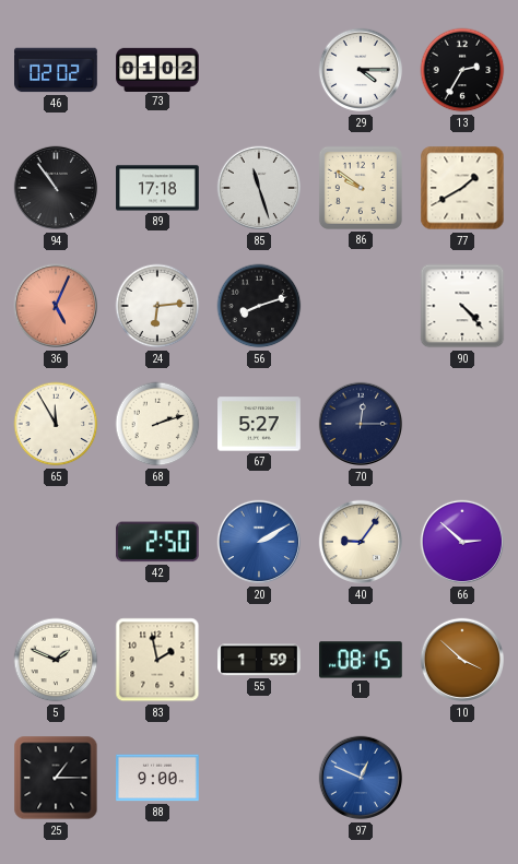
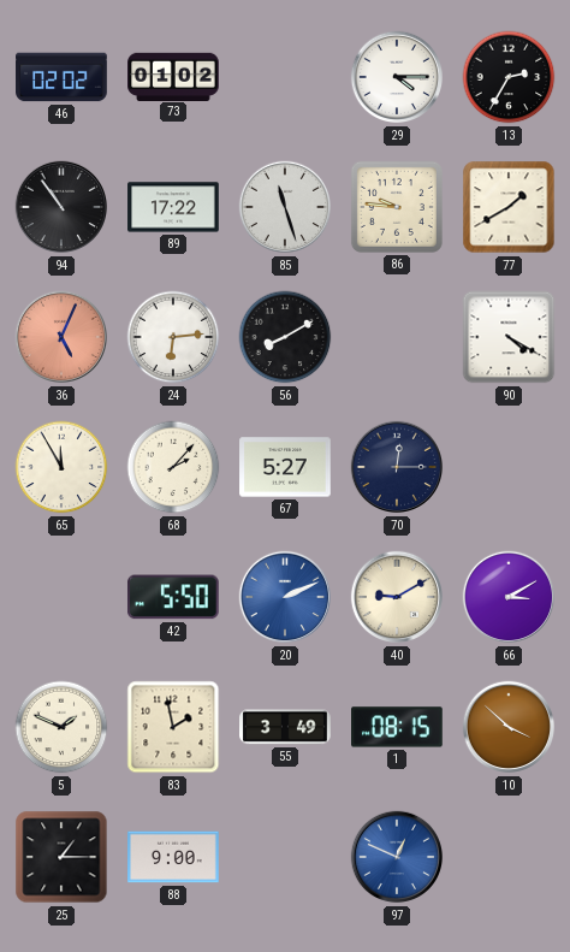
89: 17:18 -> 17:22 (173, 207)
86: 9:51 -> 9:46 (397, 207)
56: 8:12 -> 8:10 (285, 337)
90: 4:23 -> 4:20 (509, 337)
68: 2:12 -> 2:07 (173, 467)
42: 2:50 -> 5:50 (173, 597)
20: 2:10 -> 2:11 (285, 597)
40: 9:06 -> 9:10 (397, 597)
66: 2:52 -> 3:10 (509, 597)
55: 1:59 -> 3:49 (285, 727)
